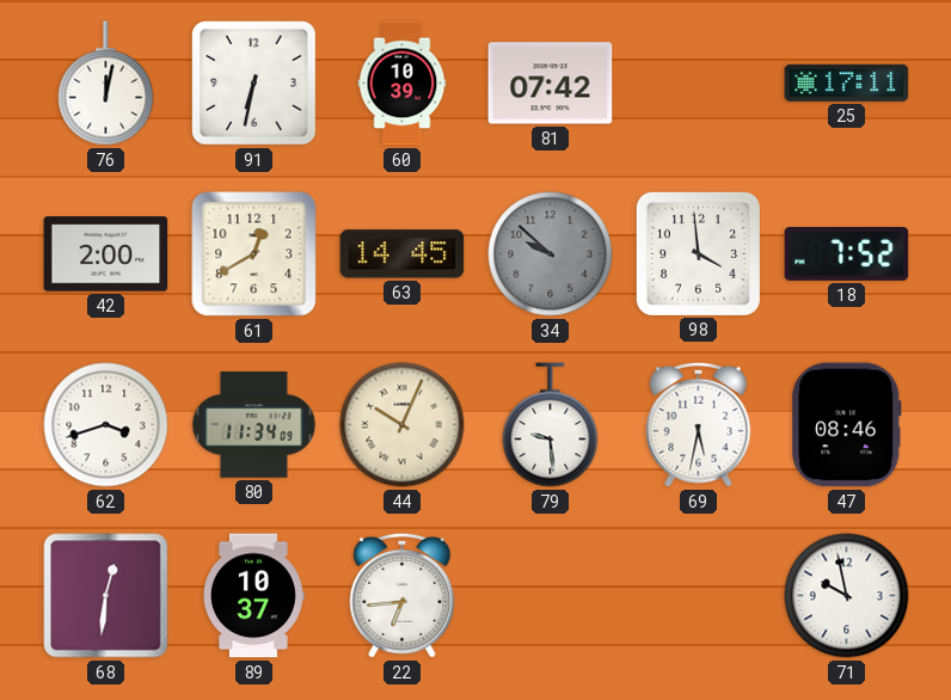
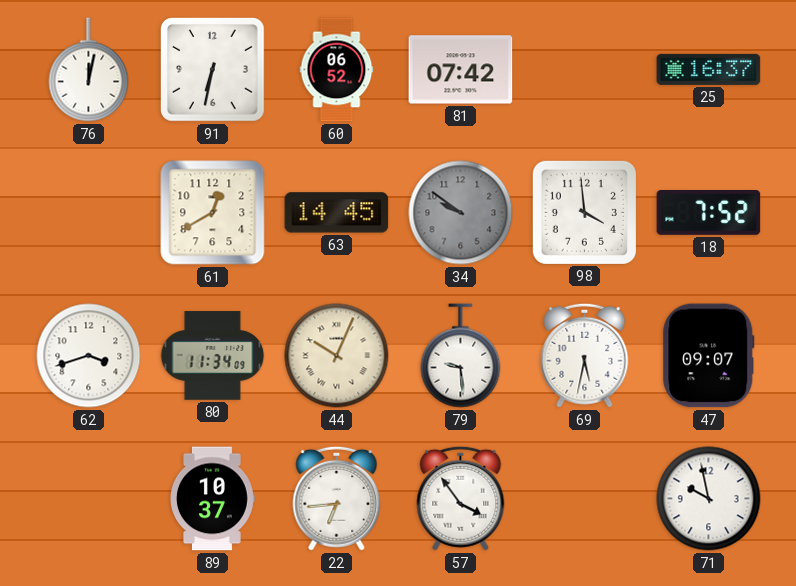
60: 10:39 -> 06:52 (337, 70)
25: 17:11 -> 16:37 (709, 69)
42: 2:00 -> none (106, 254)
34: 9:52 -> 9:51 (461, 213)
47: 08:46 -> 09:07 (709, 356)
68: 12:31 -> none (106, 596)
57: none -> 3:54 (461, 498)
